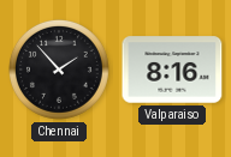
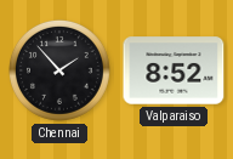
Valparaiso: 8:16 -> 8:52 (174, 70)
